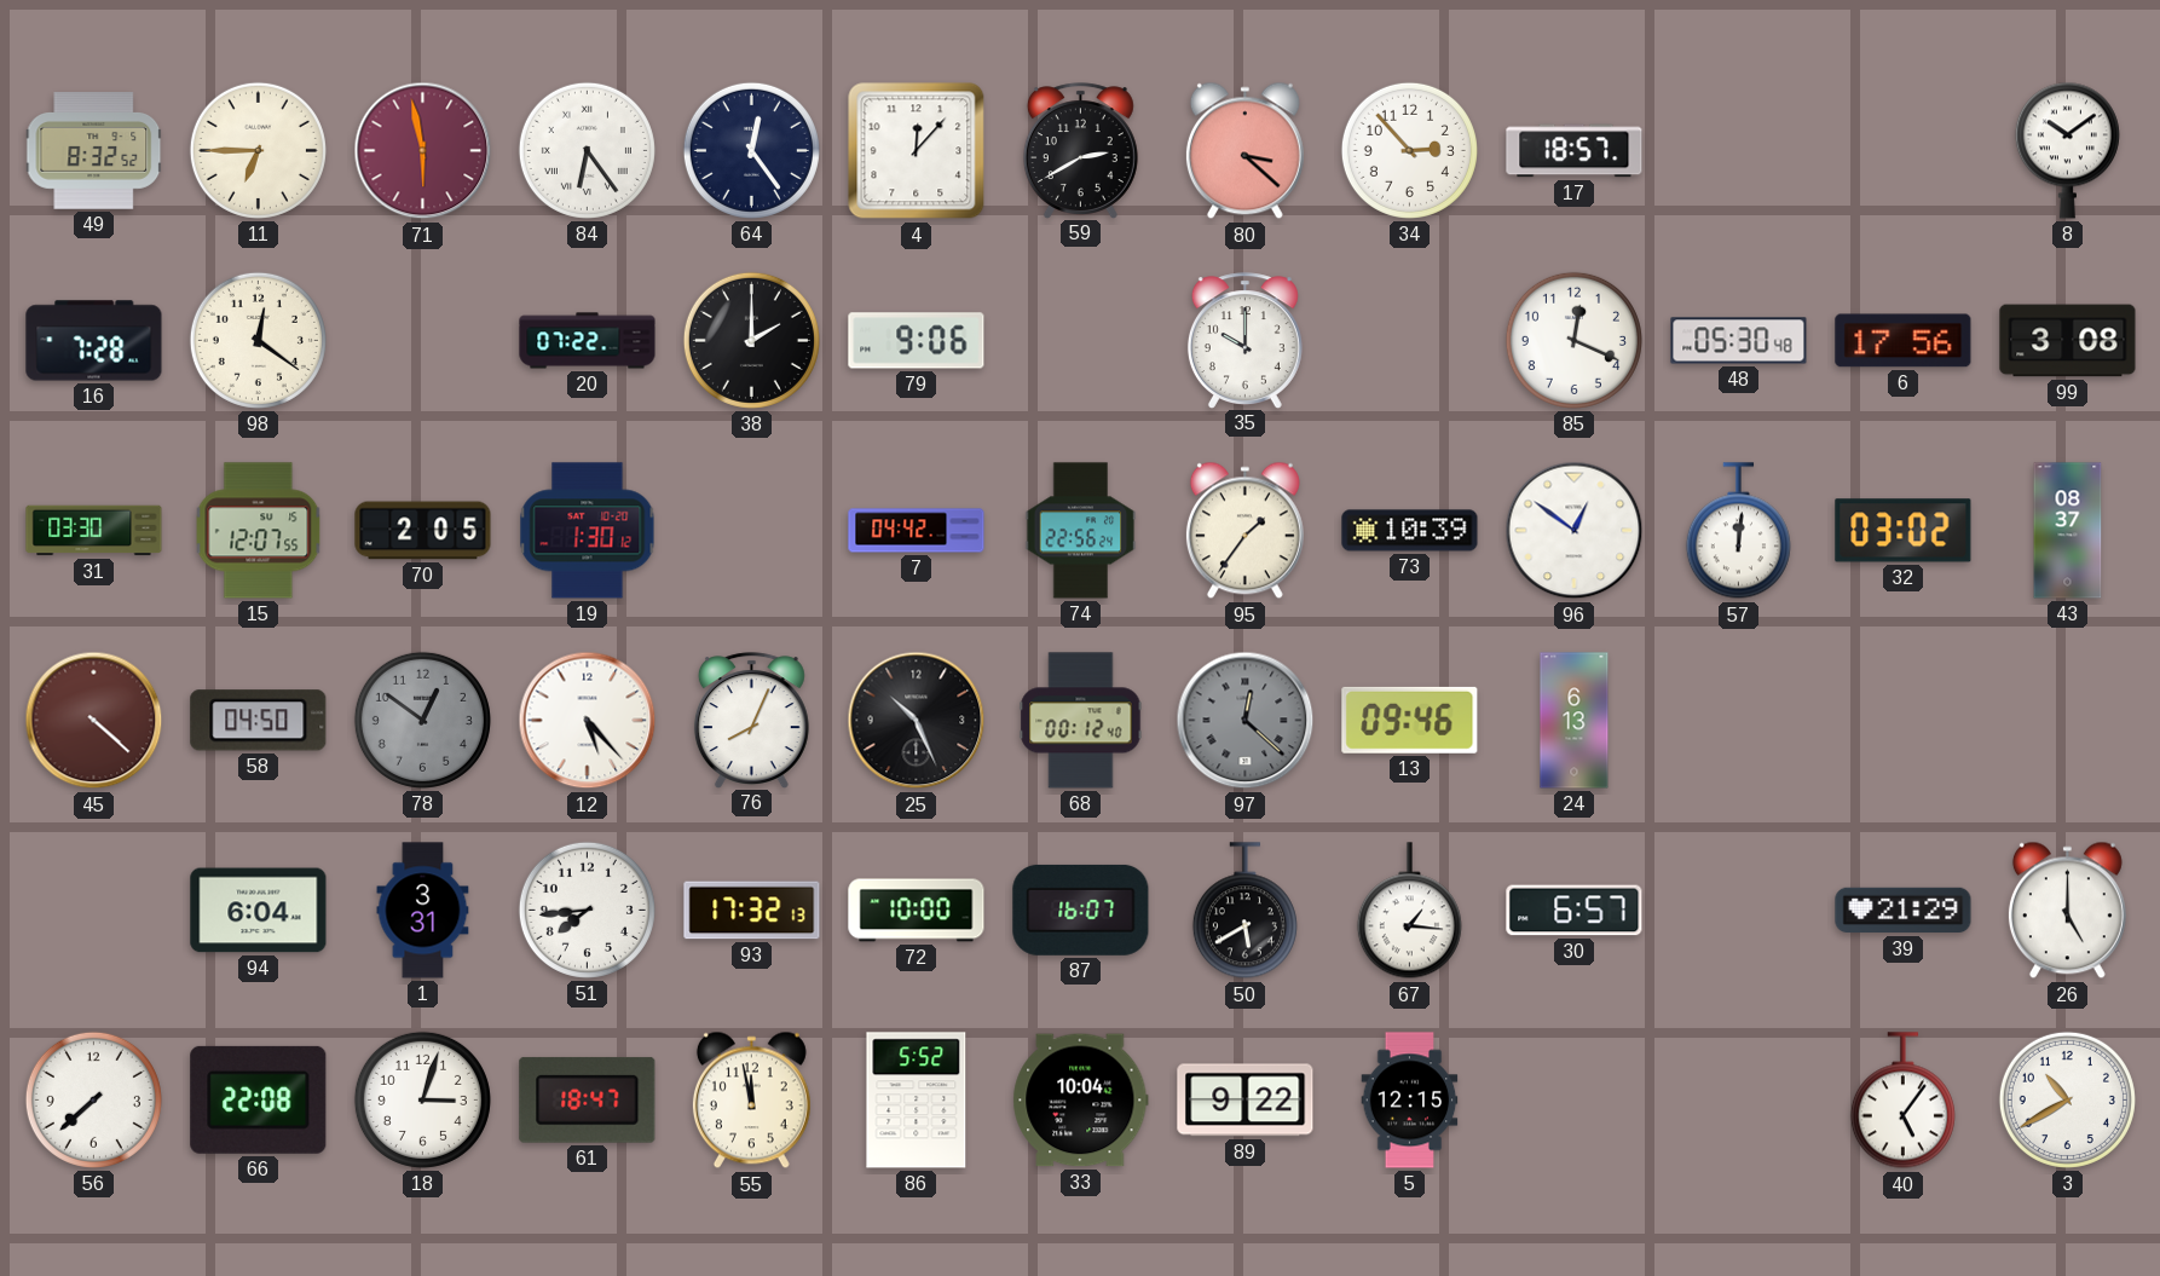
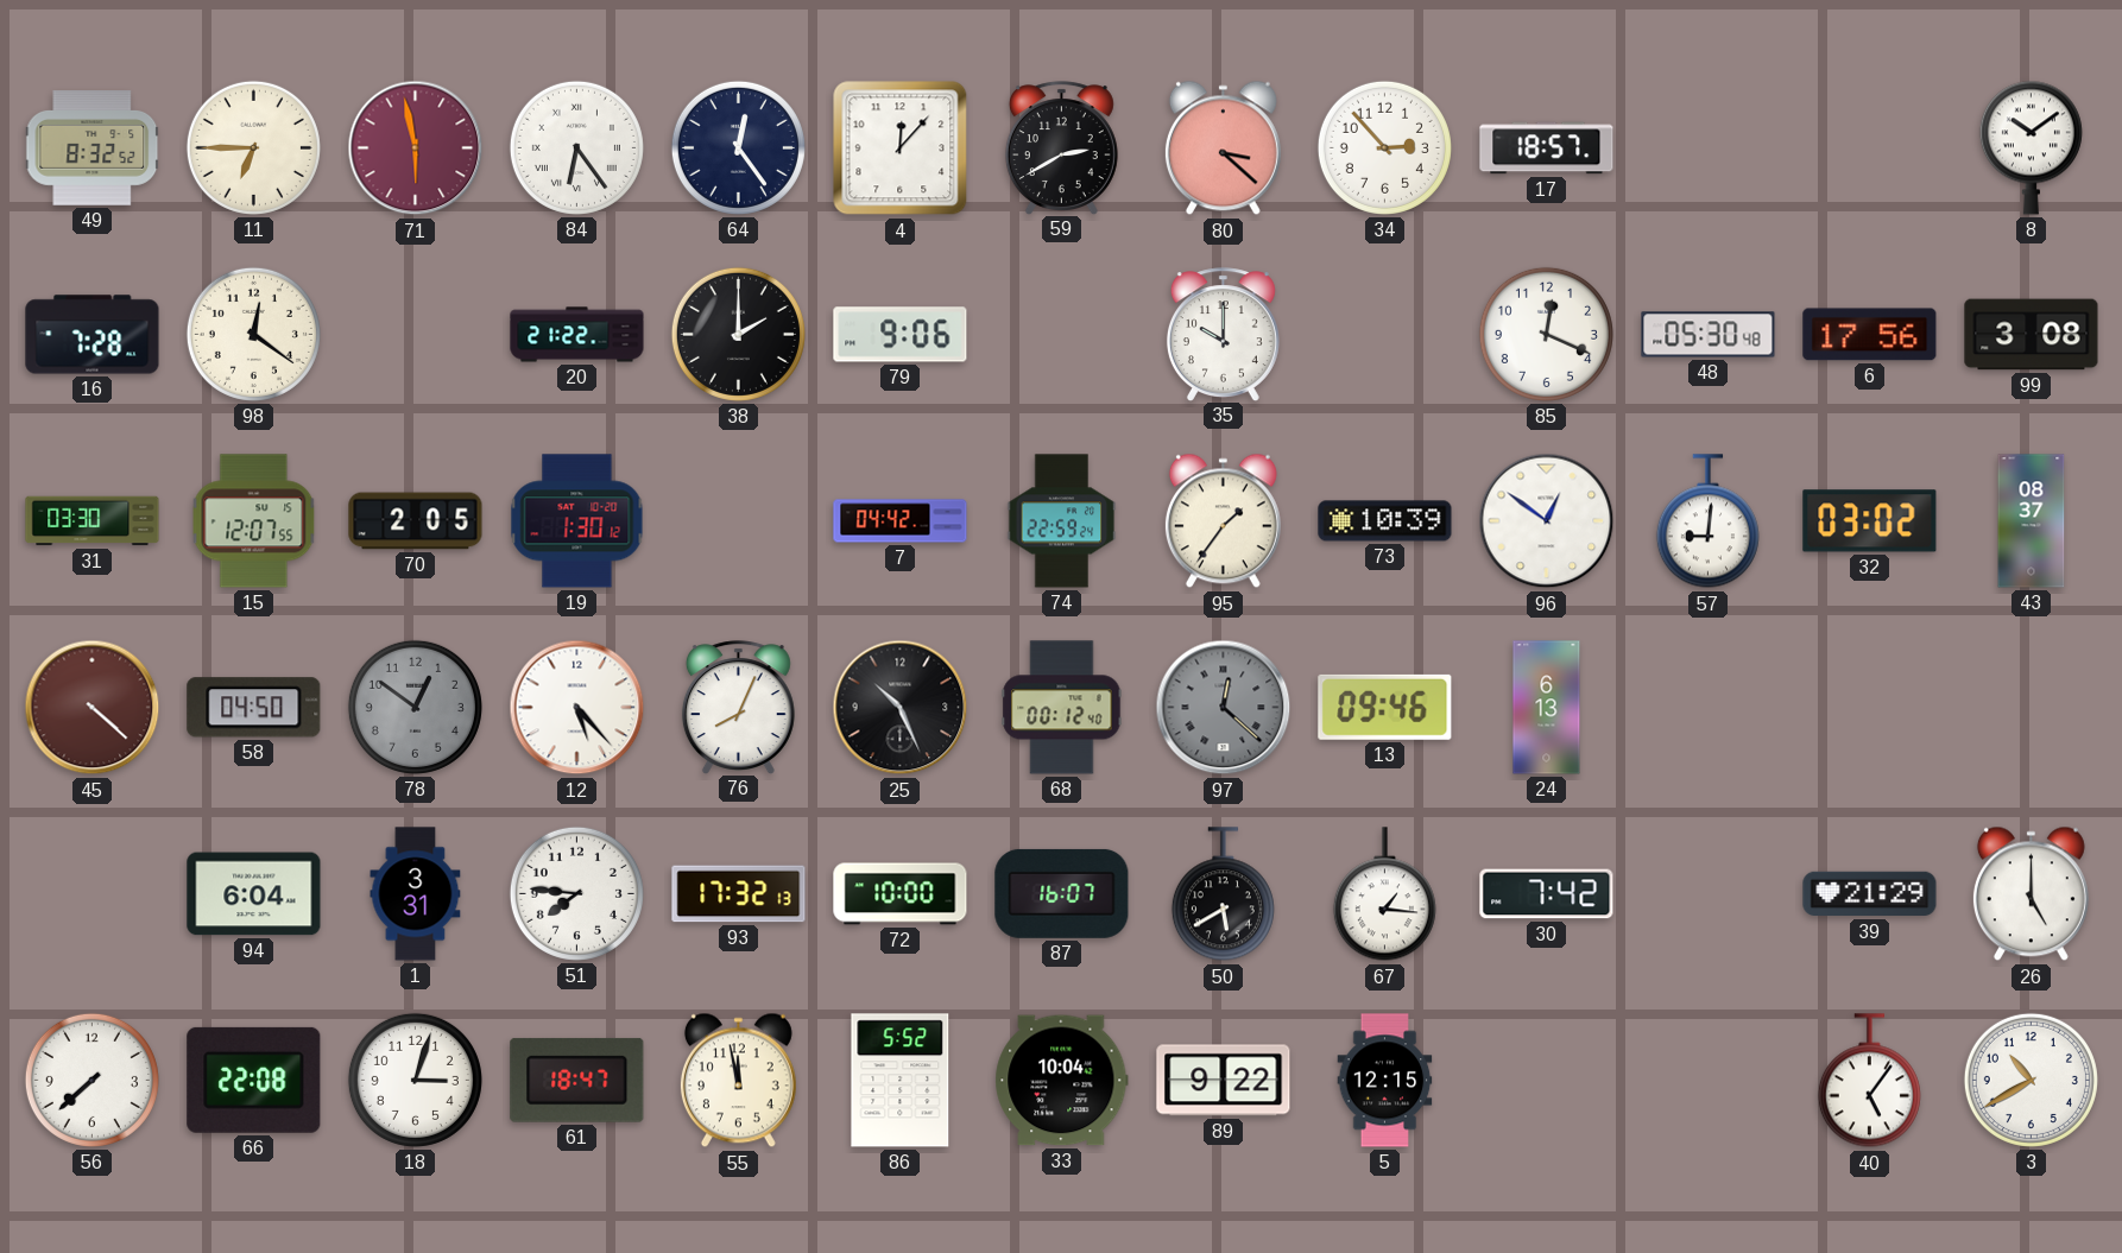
20: 07:22 -> 21:22 (577, 335)
74: 22:56 -> 22:59 (1062, 521)
57: 12:01 -> 9:01 (1707, 521)
51: 7:44 -> 7:46 (576, 893)
30: 6:57 -> 7:42 (1547, 894)
